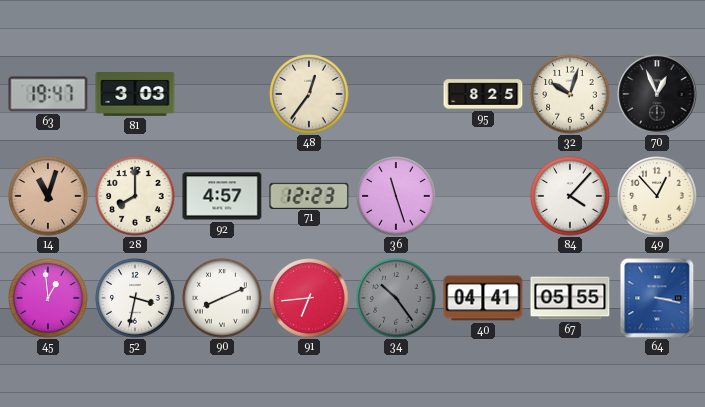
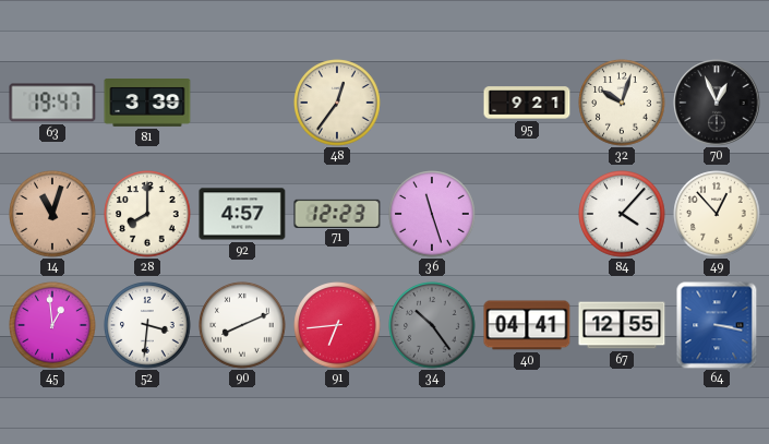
81: 3:03 -> 3:39 (147, 104)
95: 8:25 -> 9:21 (527, 103)
52: 3:32 -> 3:31 (147, 325)
67: 05:55 -> 12:55 (622, 325)
